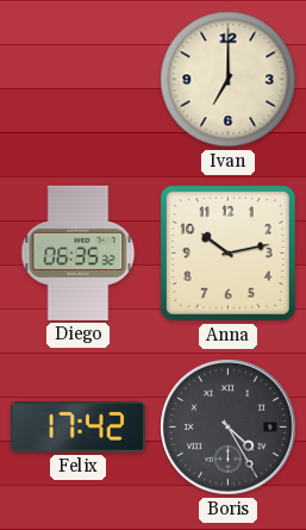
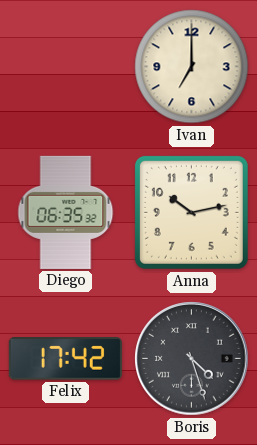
Boris: 4:25 -> 4:27 (192, 359)
